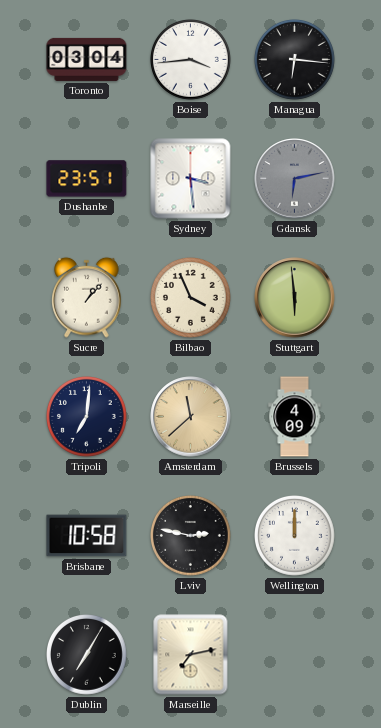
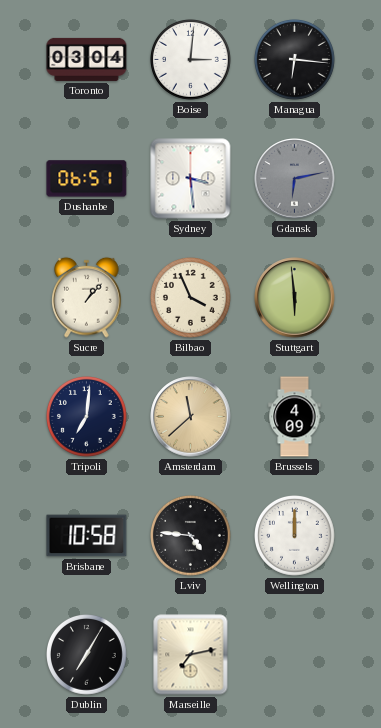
Boise: 3:44 -> 3:01 (191, 60)
Dushanbe: 23:51 -> 06:51 (87, 179)
Lviv: 2:47 -> 4:46 (191, 536)
